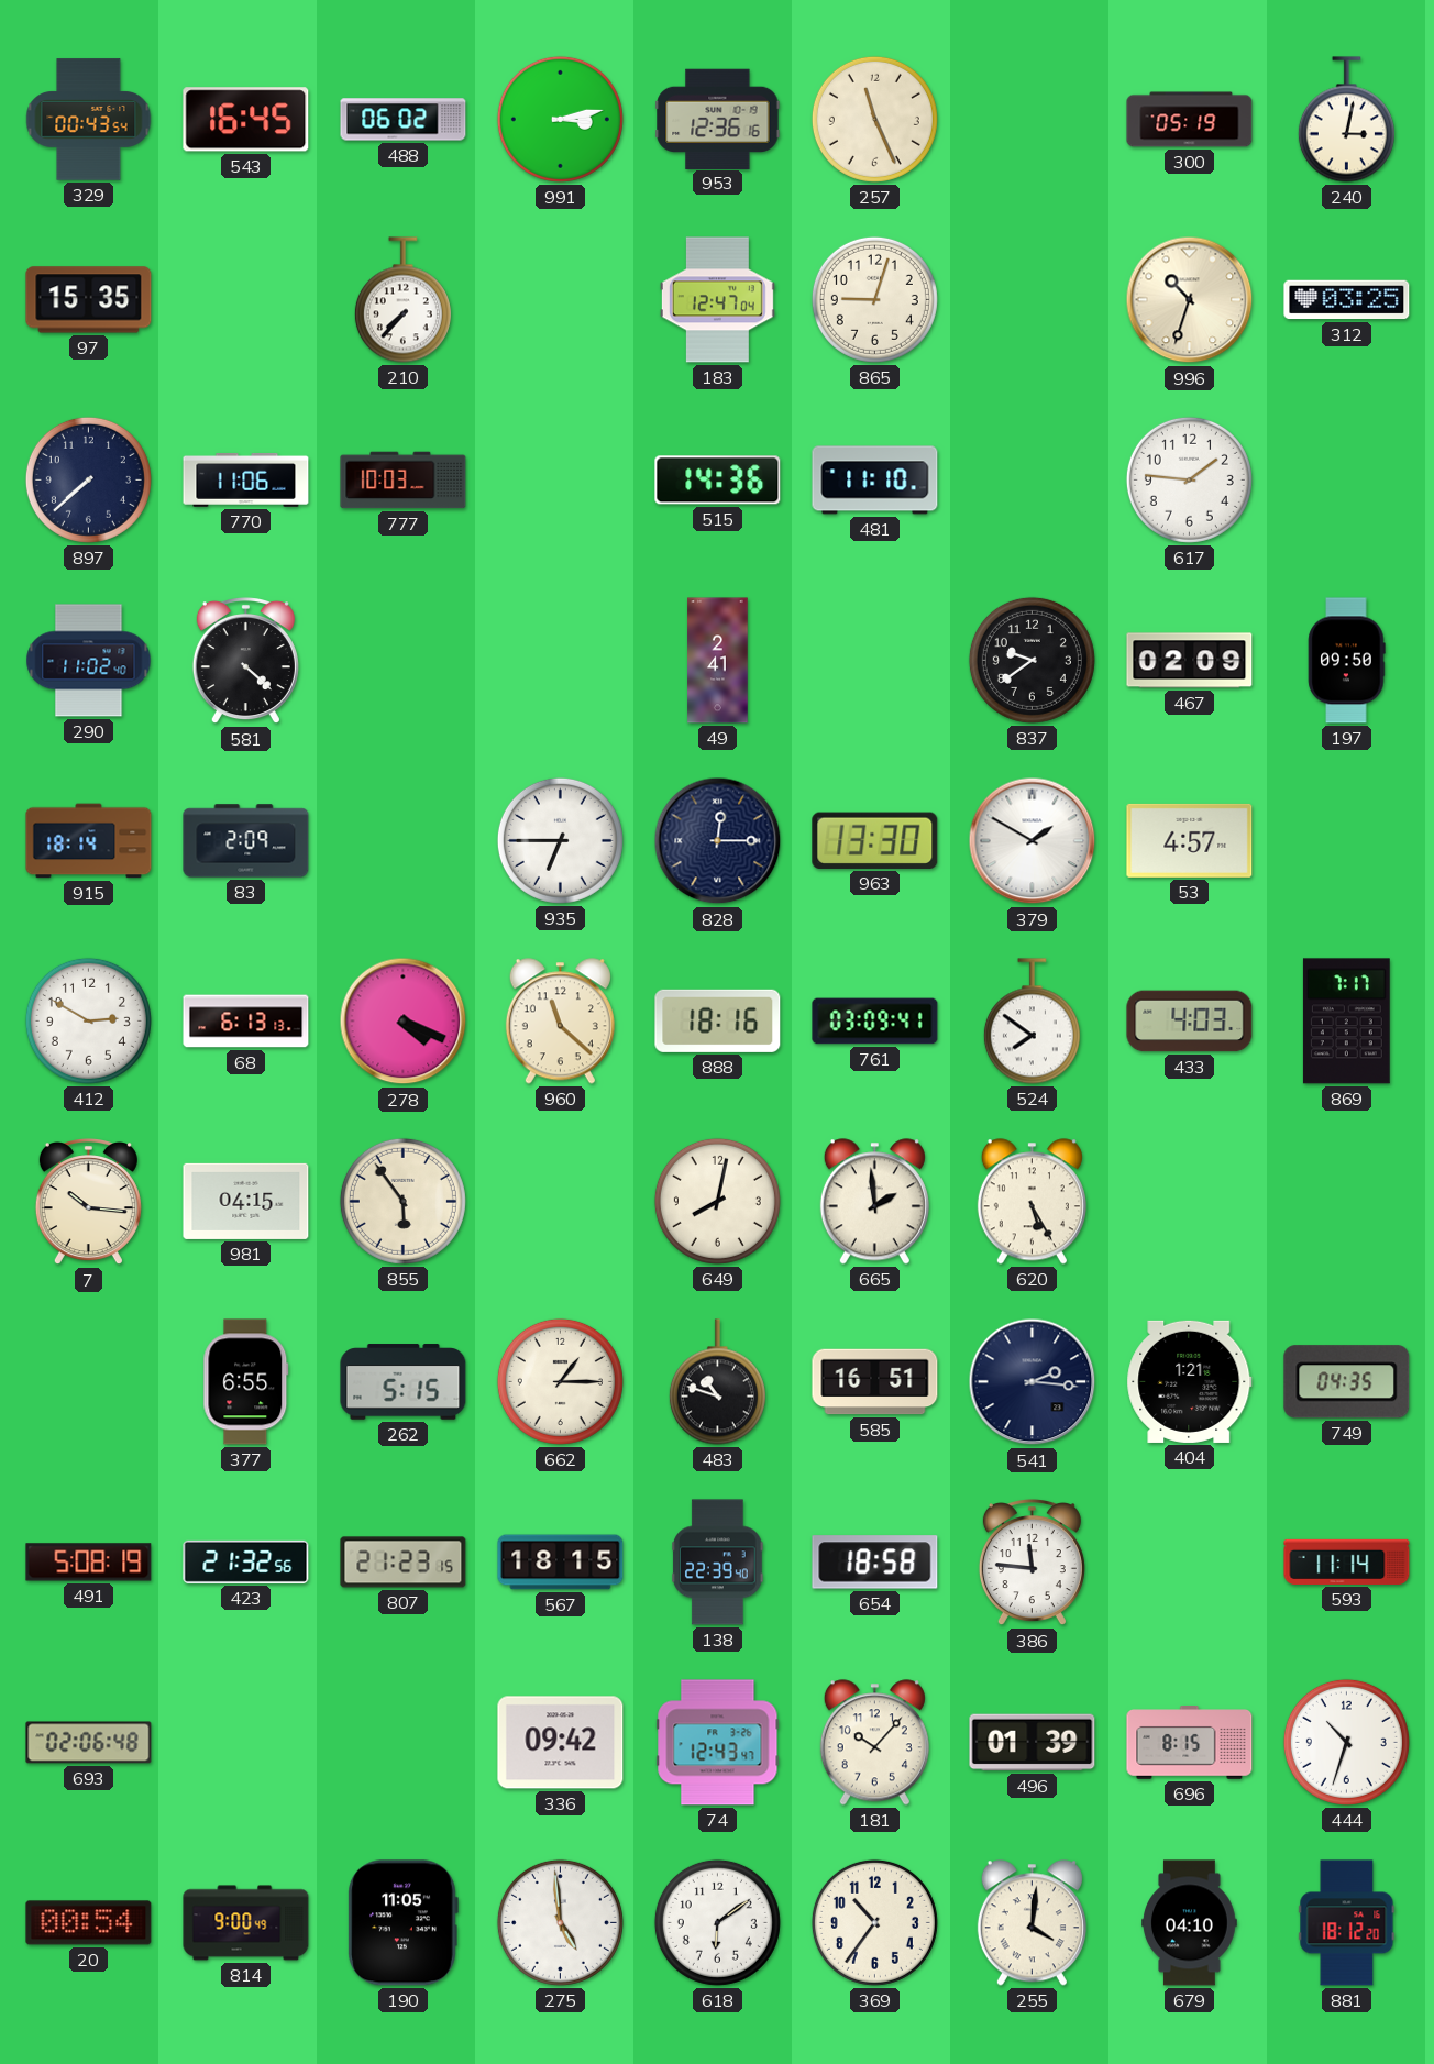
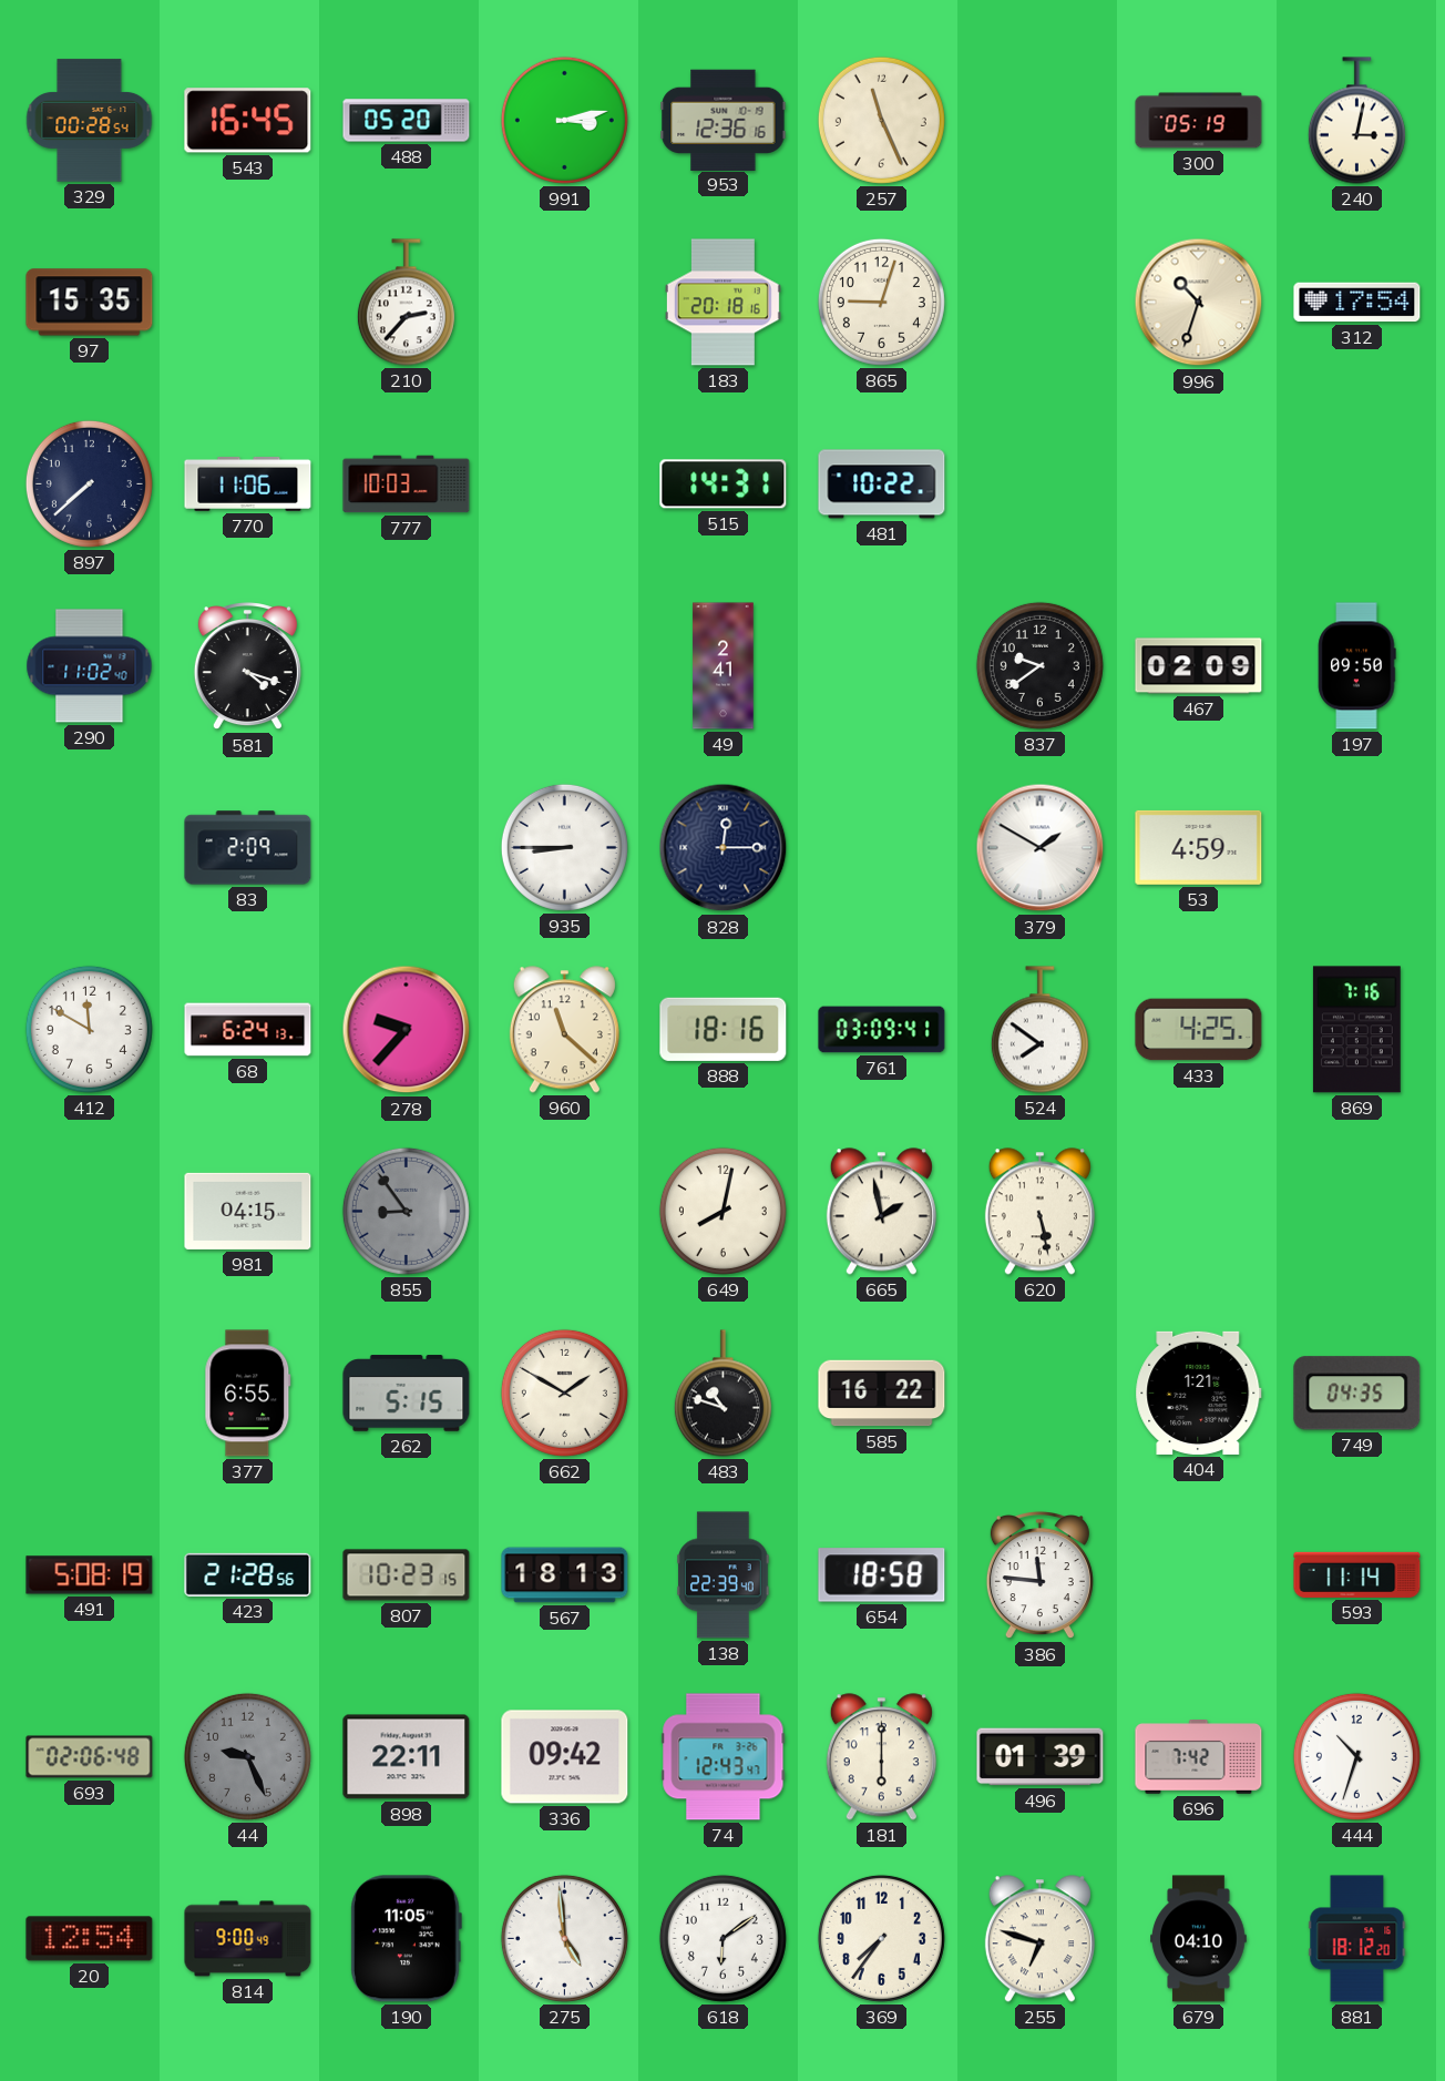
329: 00:43 -> 00:28 (90, 121)
488: 06:02 -> 05:20 (407, 121)
210: 7:37 -> 2:37 (406, 303)
183: 12:47 -> 20:18 (722, 303)
312: 03:25 -> 17:54 (1357, 303)
515: 14:36 -> 14:31 (724, 484)
481: 11:10 -> 10:22 (882, 484)
617: 1:46 -> none (1189, 479)
581: 4:22 -> 4:18 (247, 667)
915: 18:14 -> none (89, 841)
935: 6:45 -> 8:45 (564, 847)
963: 13:30 -> none (875, 840)
53: 4:57 -> 4:59 (1199, 847)
412: 2:50 -> 11:50 (89, 1029)
68: 6:13 -> 6:24 (248, 1030)
278: 4:19 -> 9:37 (407, 1030)
433: 4:03 -> 4:25 (1199, 1030)
869: 7:17 -> 7:16 (1356, 1030)
7: 10:16 -> none (88, 1203)
855: 5:54 -> 8:54 (406, 1211)
855 dial: cream -> grey (406, 1211)
665: 1:59 -> 1:58 (881, 1212)
620: 5:25 -> 5:28 (1039, 1212)
662: 1:15 -> 1:50 (564, 1393)
585: 16:51 -> 16:22 (882, 1394)
541: 2:16 -> none (1033, 1382)
423: 21:32 -> 21:28 (248, 1574)
807: 21:23 -> 10:23 (407, 1575)
567: 18:15 -> 18:13 (565, 1575)
44: none -> 9:26 (247, 1756)
898: none -> 22:11 (407, 1757)
181: 10:07 -> 6:00 (881, 1757)
696: 8:15 -> 7:42 (1199, 1757)
20: 00:54 -> 12:54 (90, 1939)
369: 10:36 -> 7:36 (881, 1938)
255: 4:01 -> 6:48 (1039, 1939)
